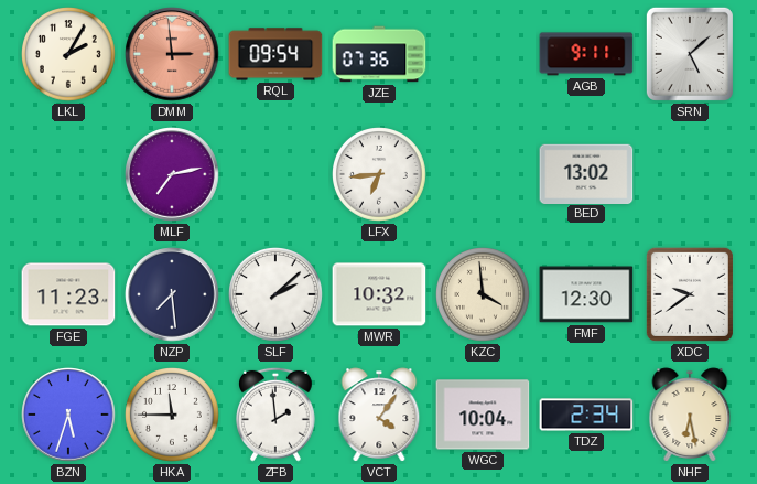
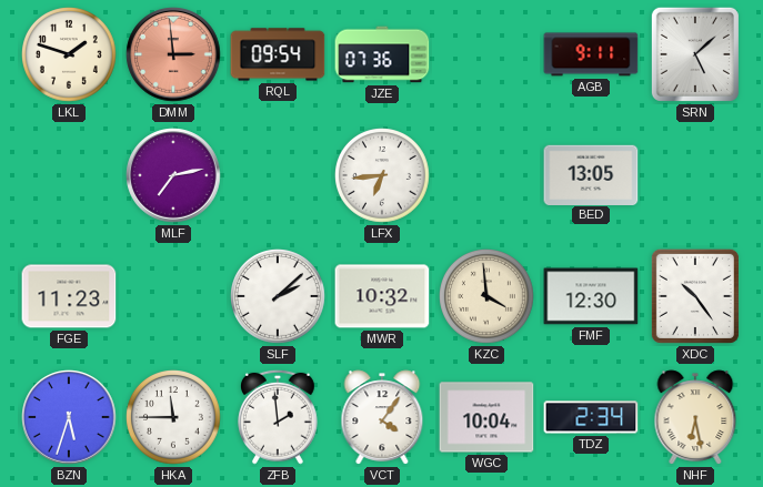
LKL: 2:05 -> 1:48 (70, 55)
BED: 13:02 -> 13:05 (591, 174)
NZP: 7:29 -> none (172, 294)
XDC: 9:39 -> 10:24 (695, 296)
